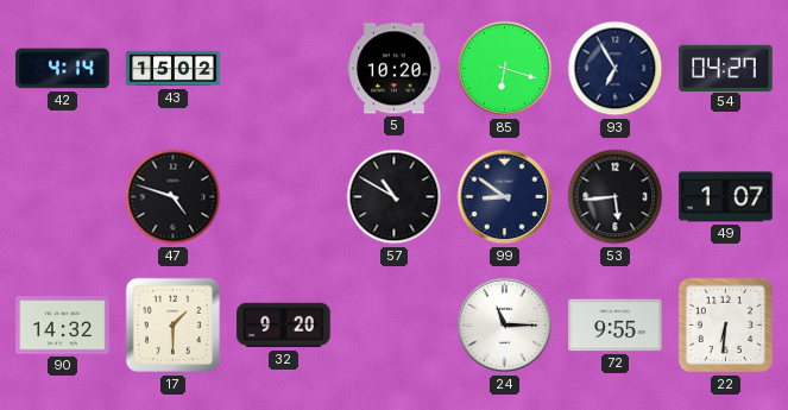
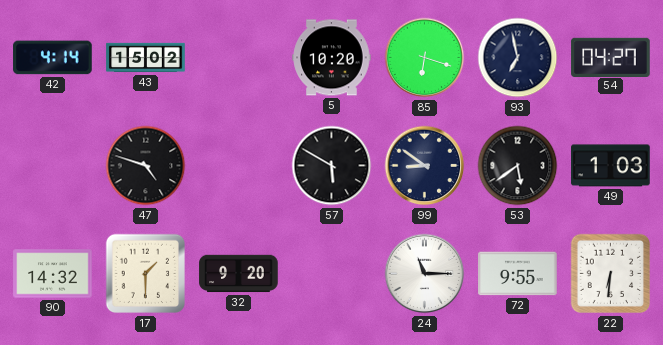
93: 6:55 -> 6:58 (518, 58)
57: 10:50 -> 5:50 (332, 166)
53: 5:44 -> 5:39 (518, 166)
49: 1:07 -> 1:03 (611, 166)
